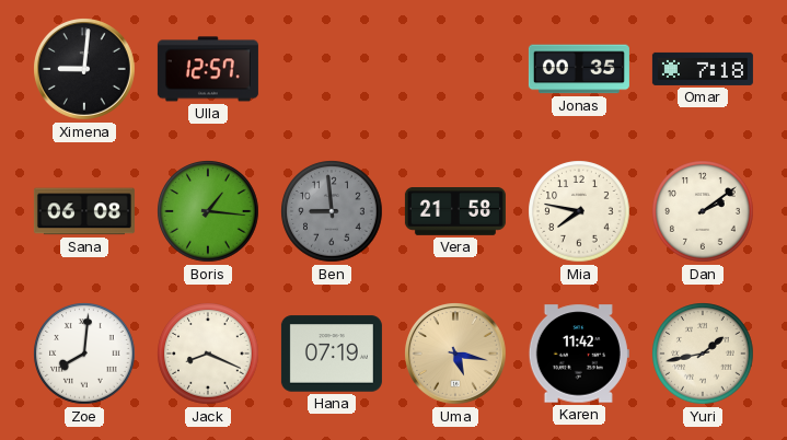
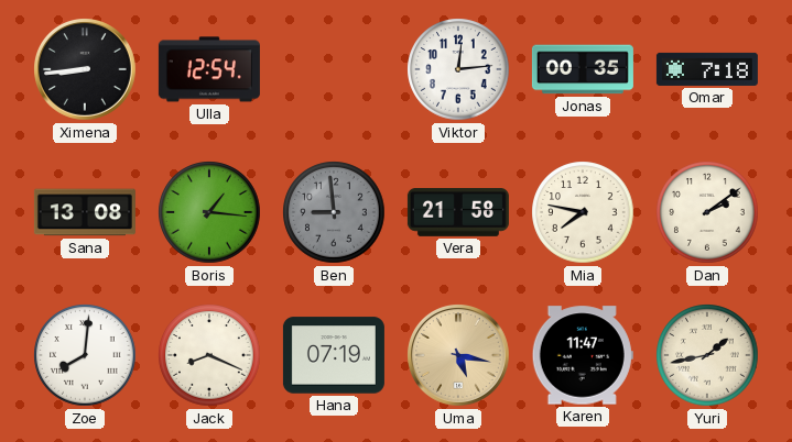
Ximena: 9:01 -> 8:44 (86, 70)
Ulla: 12:57 -> 12:54 (209, 69)
Viktor: none -> 12:14 (458, 69)
Sana: 06:08 -> 13:08 (85, 212)
Karen: 11:42 -> 11:47 (583, 355)
